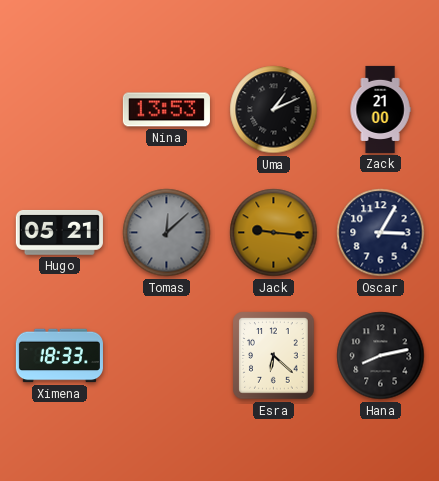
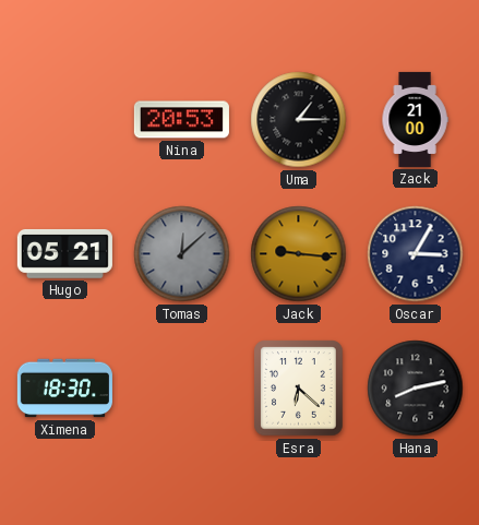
Nina: 13:53 -> 20:53 (181, 120)
Uma: 1:11 -> 1:15 (299, 120)
Ximena: 18:33 -> 18:30 (64, 389)
